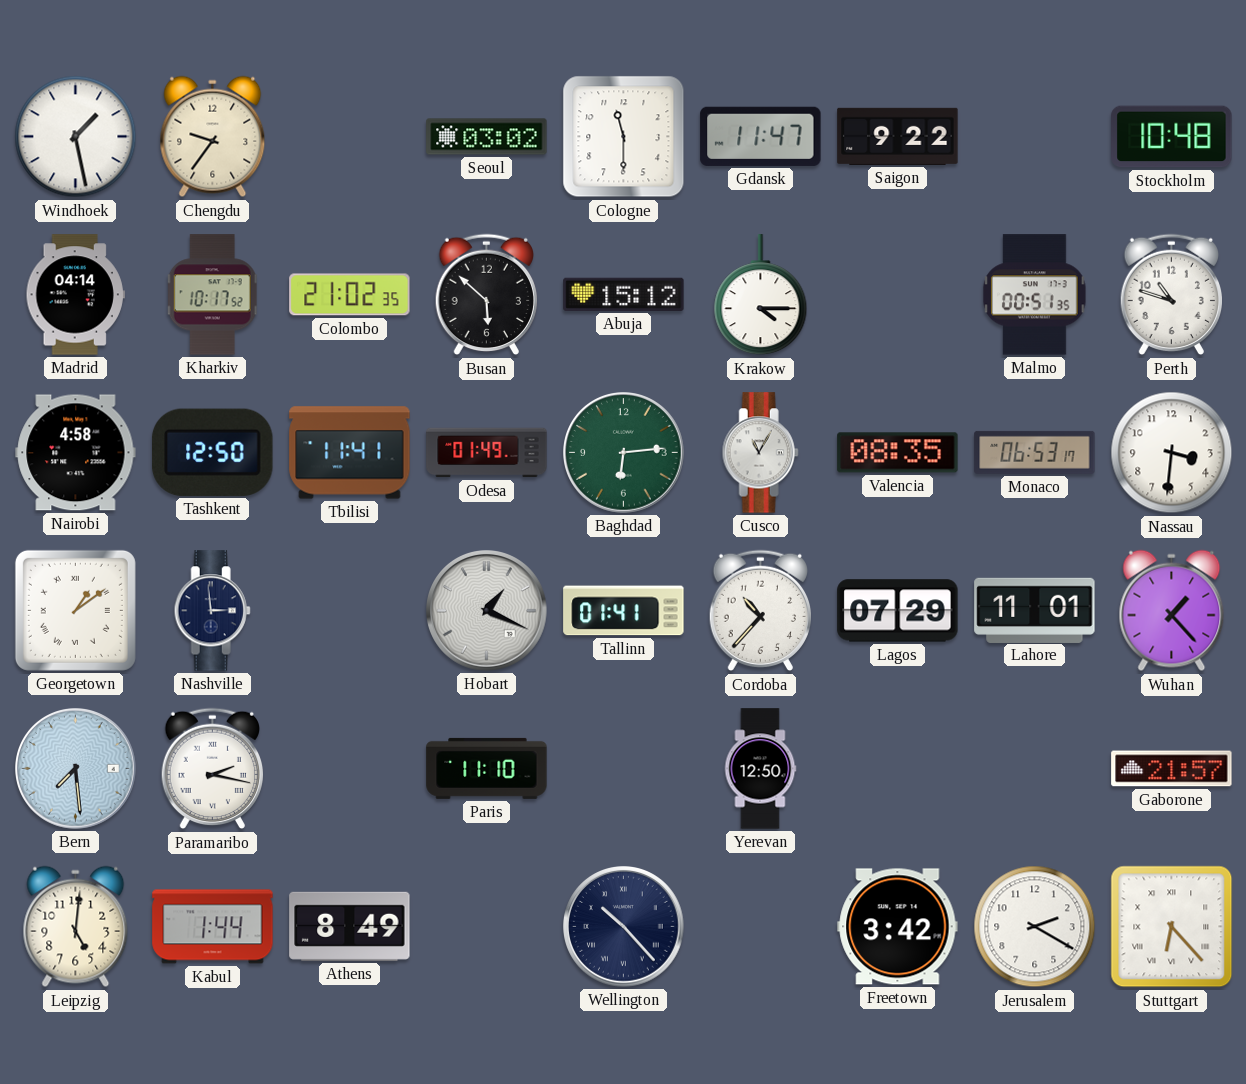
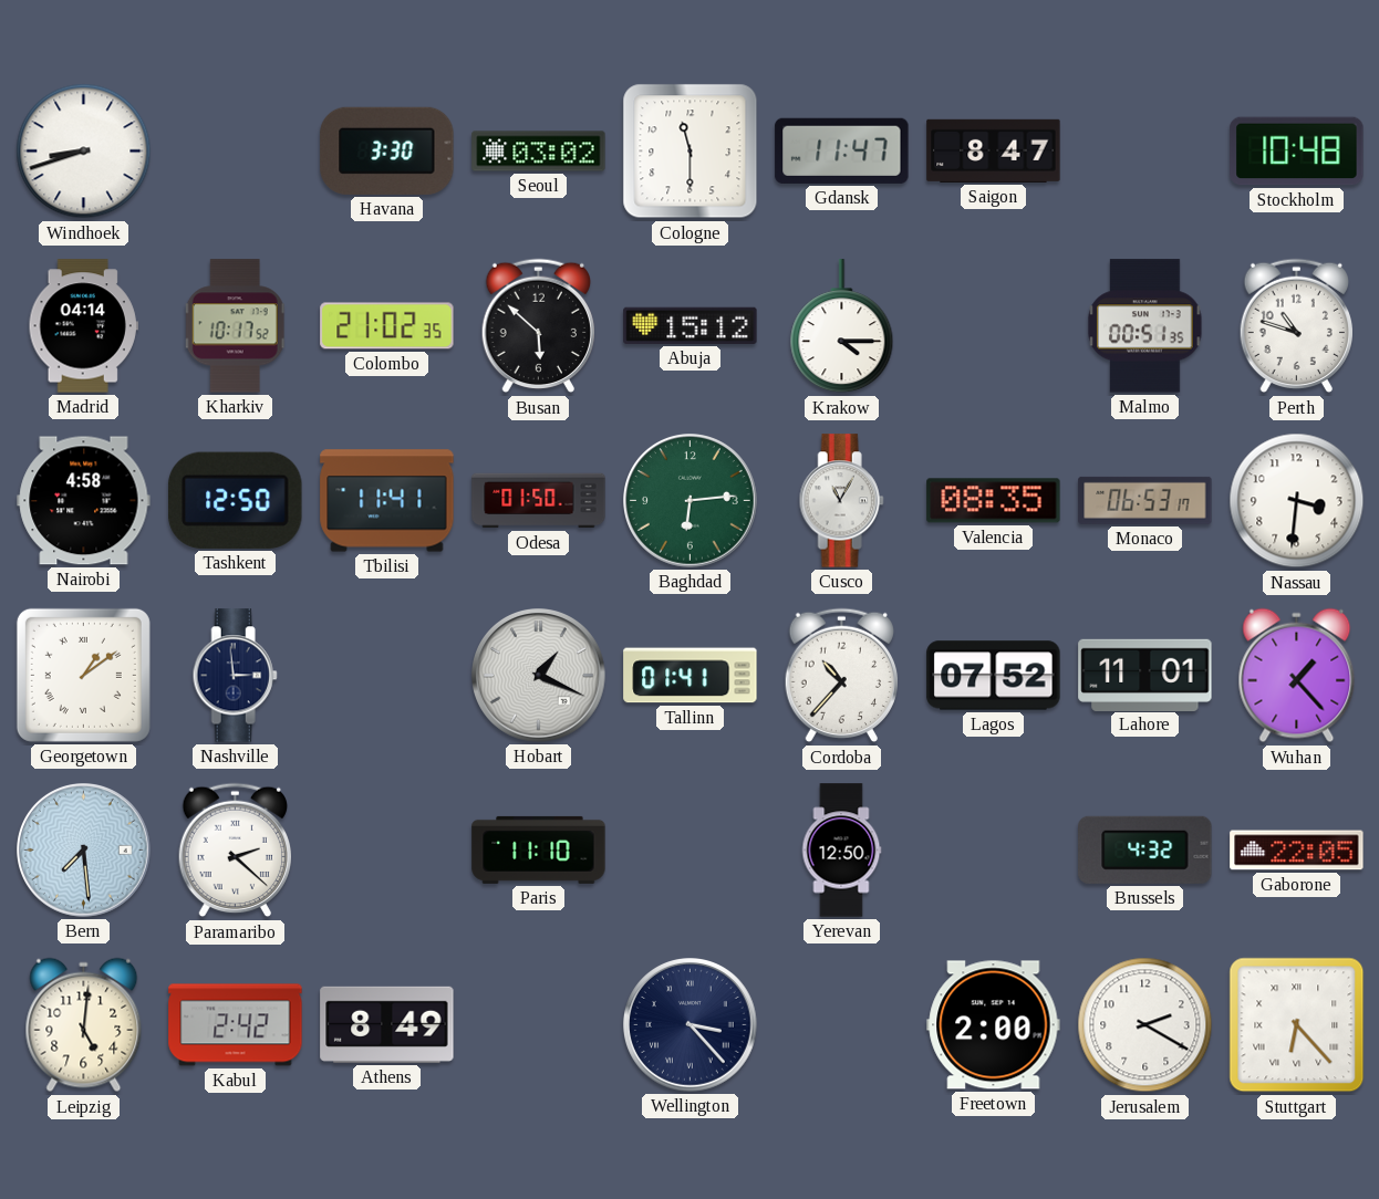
Windhoek: 1:28 -> 8:42 (84, 152)
Chengdu: 9:36 -> none (213, 137)
Havana: none -> 3:30 (387, 150)
Saigon: 9:22 -> 8:47 (994, 150)
Odesa: 01:49 -> 01:50 (539, 501)
Lagos: 07:29 -> 07:52 (994, 676)
Paramaribo: 2:17 -> 2:22 (235, 851)
Brussels: none -> 4:32 (1145, 849)
Gaborone: 21:57 -> 22:05 (1297, 851)
Kabul: 1:44 -> 2:42 (236, 1025)
Wellington: 10:23 -> 3:23 (691, 1025)
Freetown: 3:42 -> 2:00 (994, 1025)
